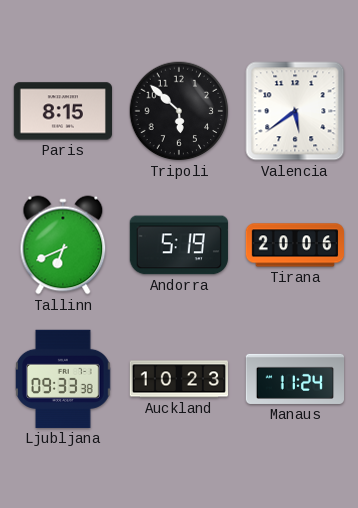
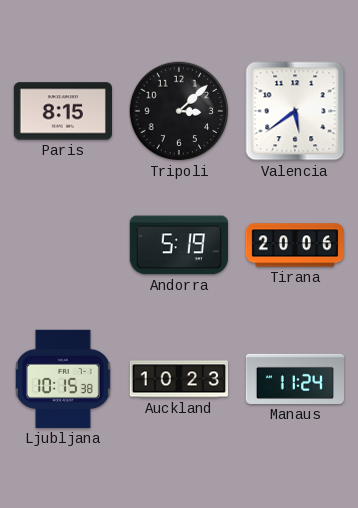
Tripoli: 5:52 -> 3:08 (179, 111)
Tallinn: 6:41 -> none (63, 245)
Ljubljana: 09:33 -> 10:15 (64, 379)
